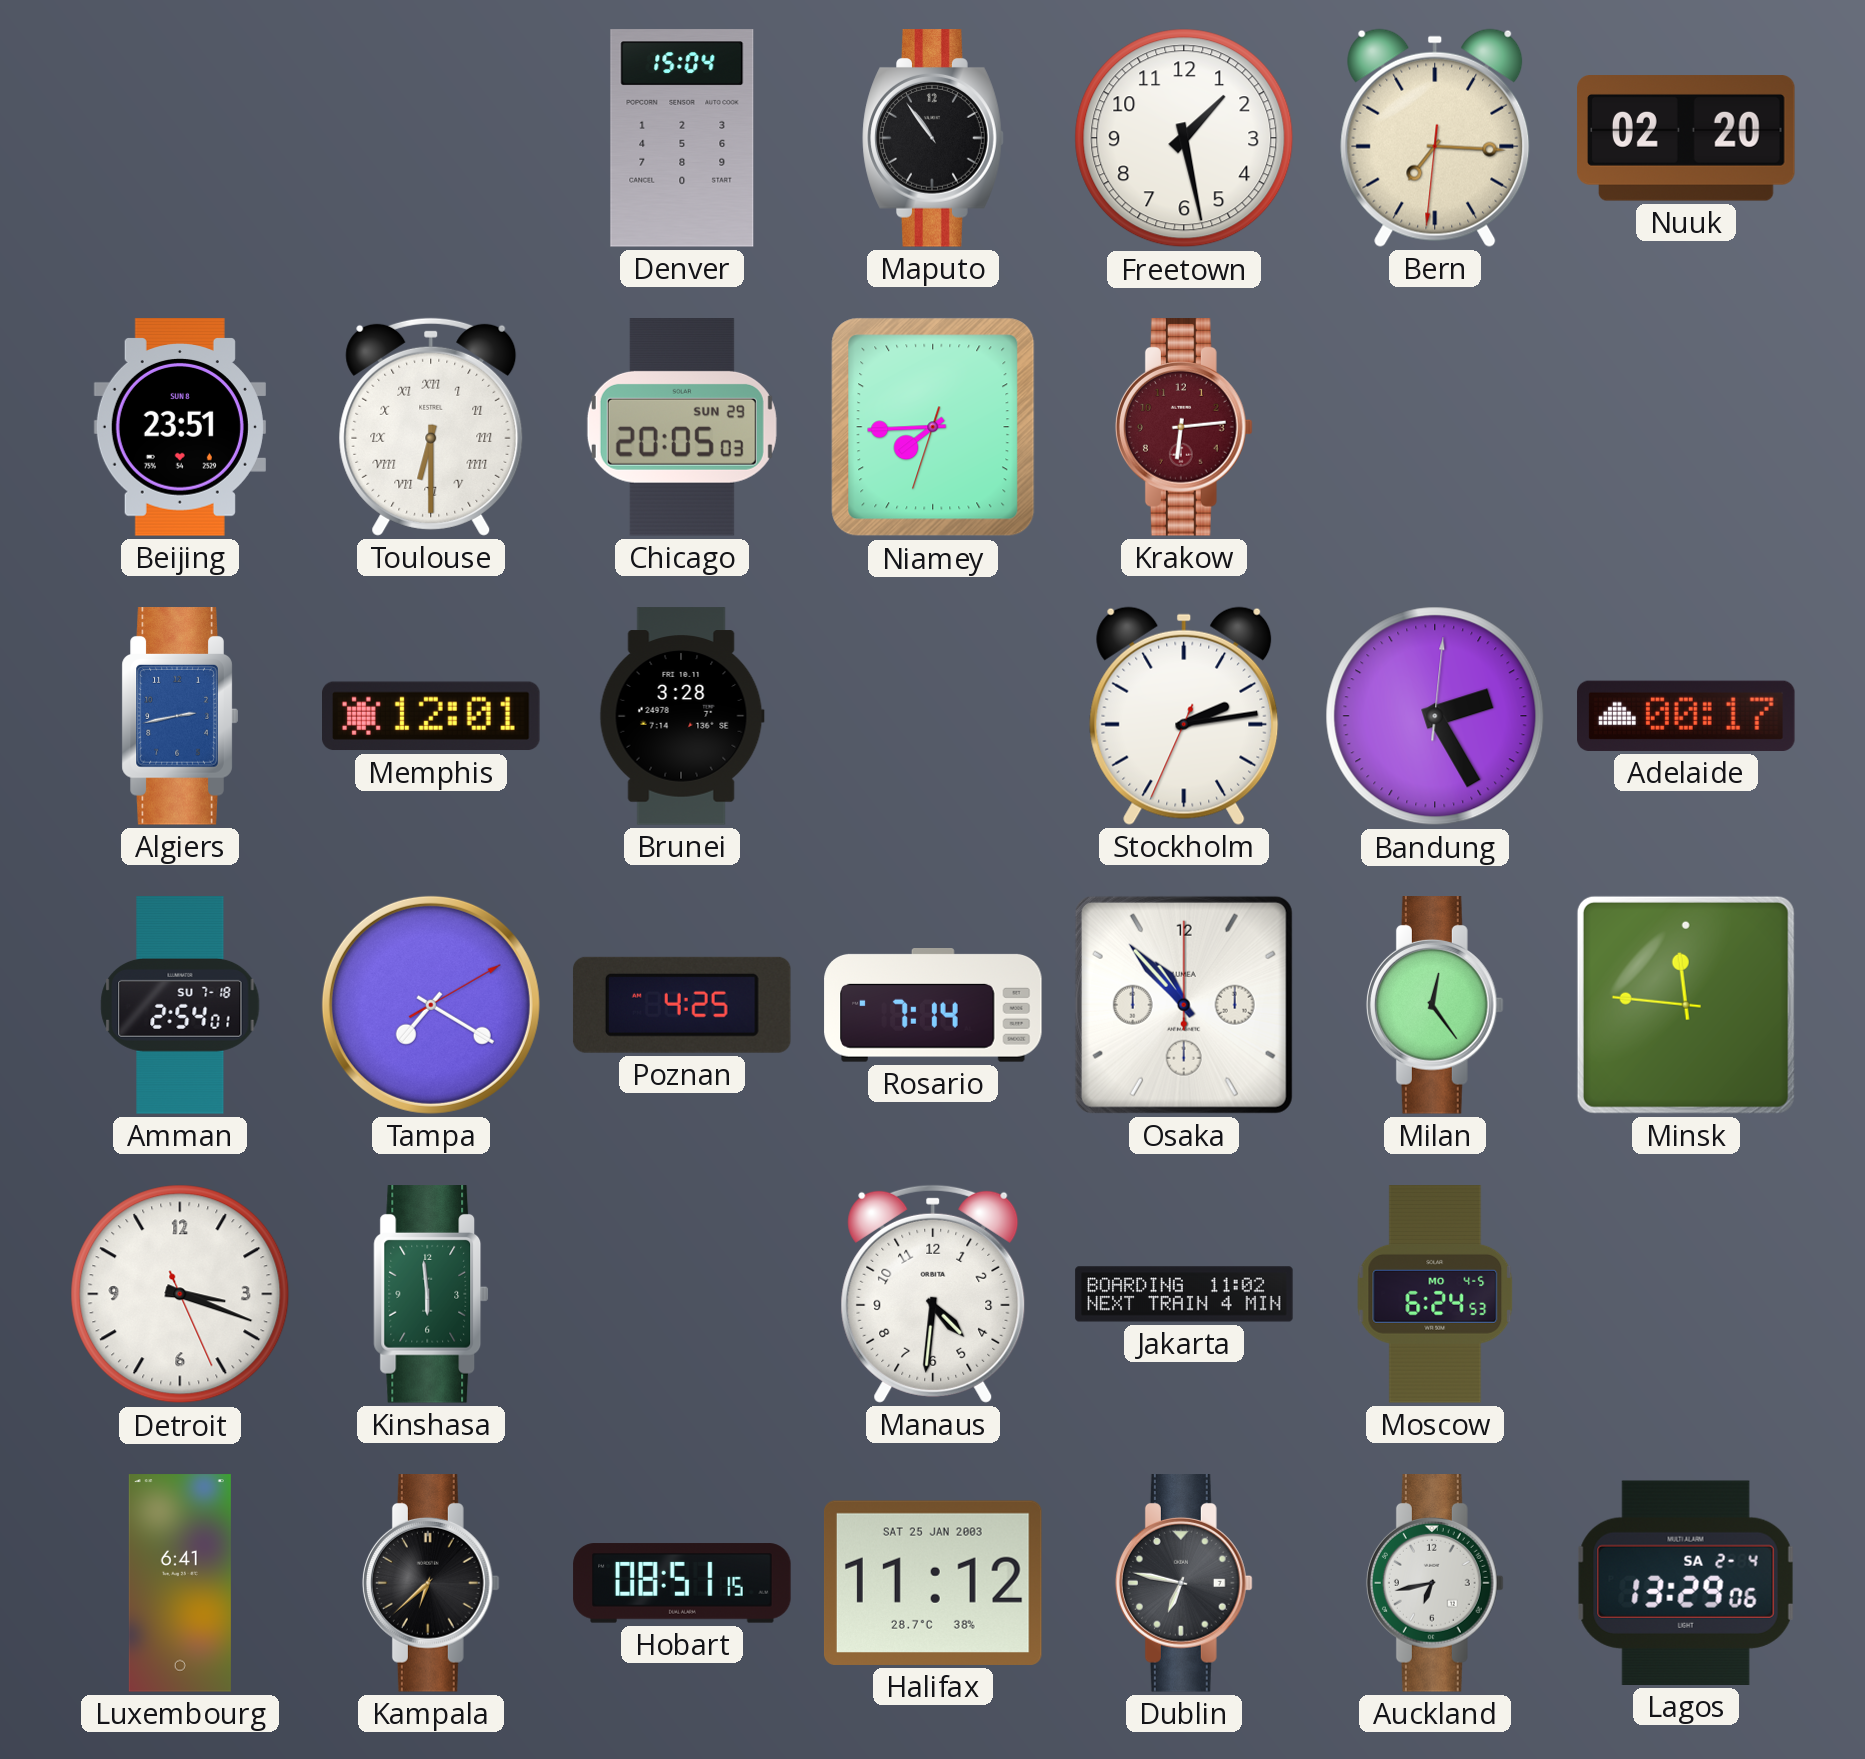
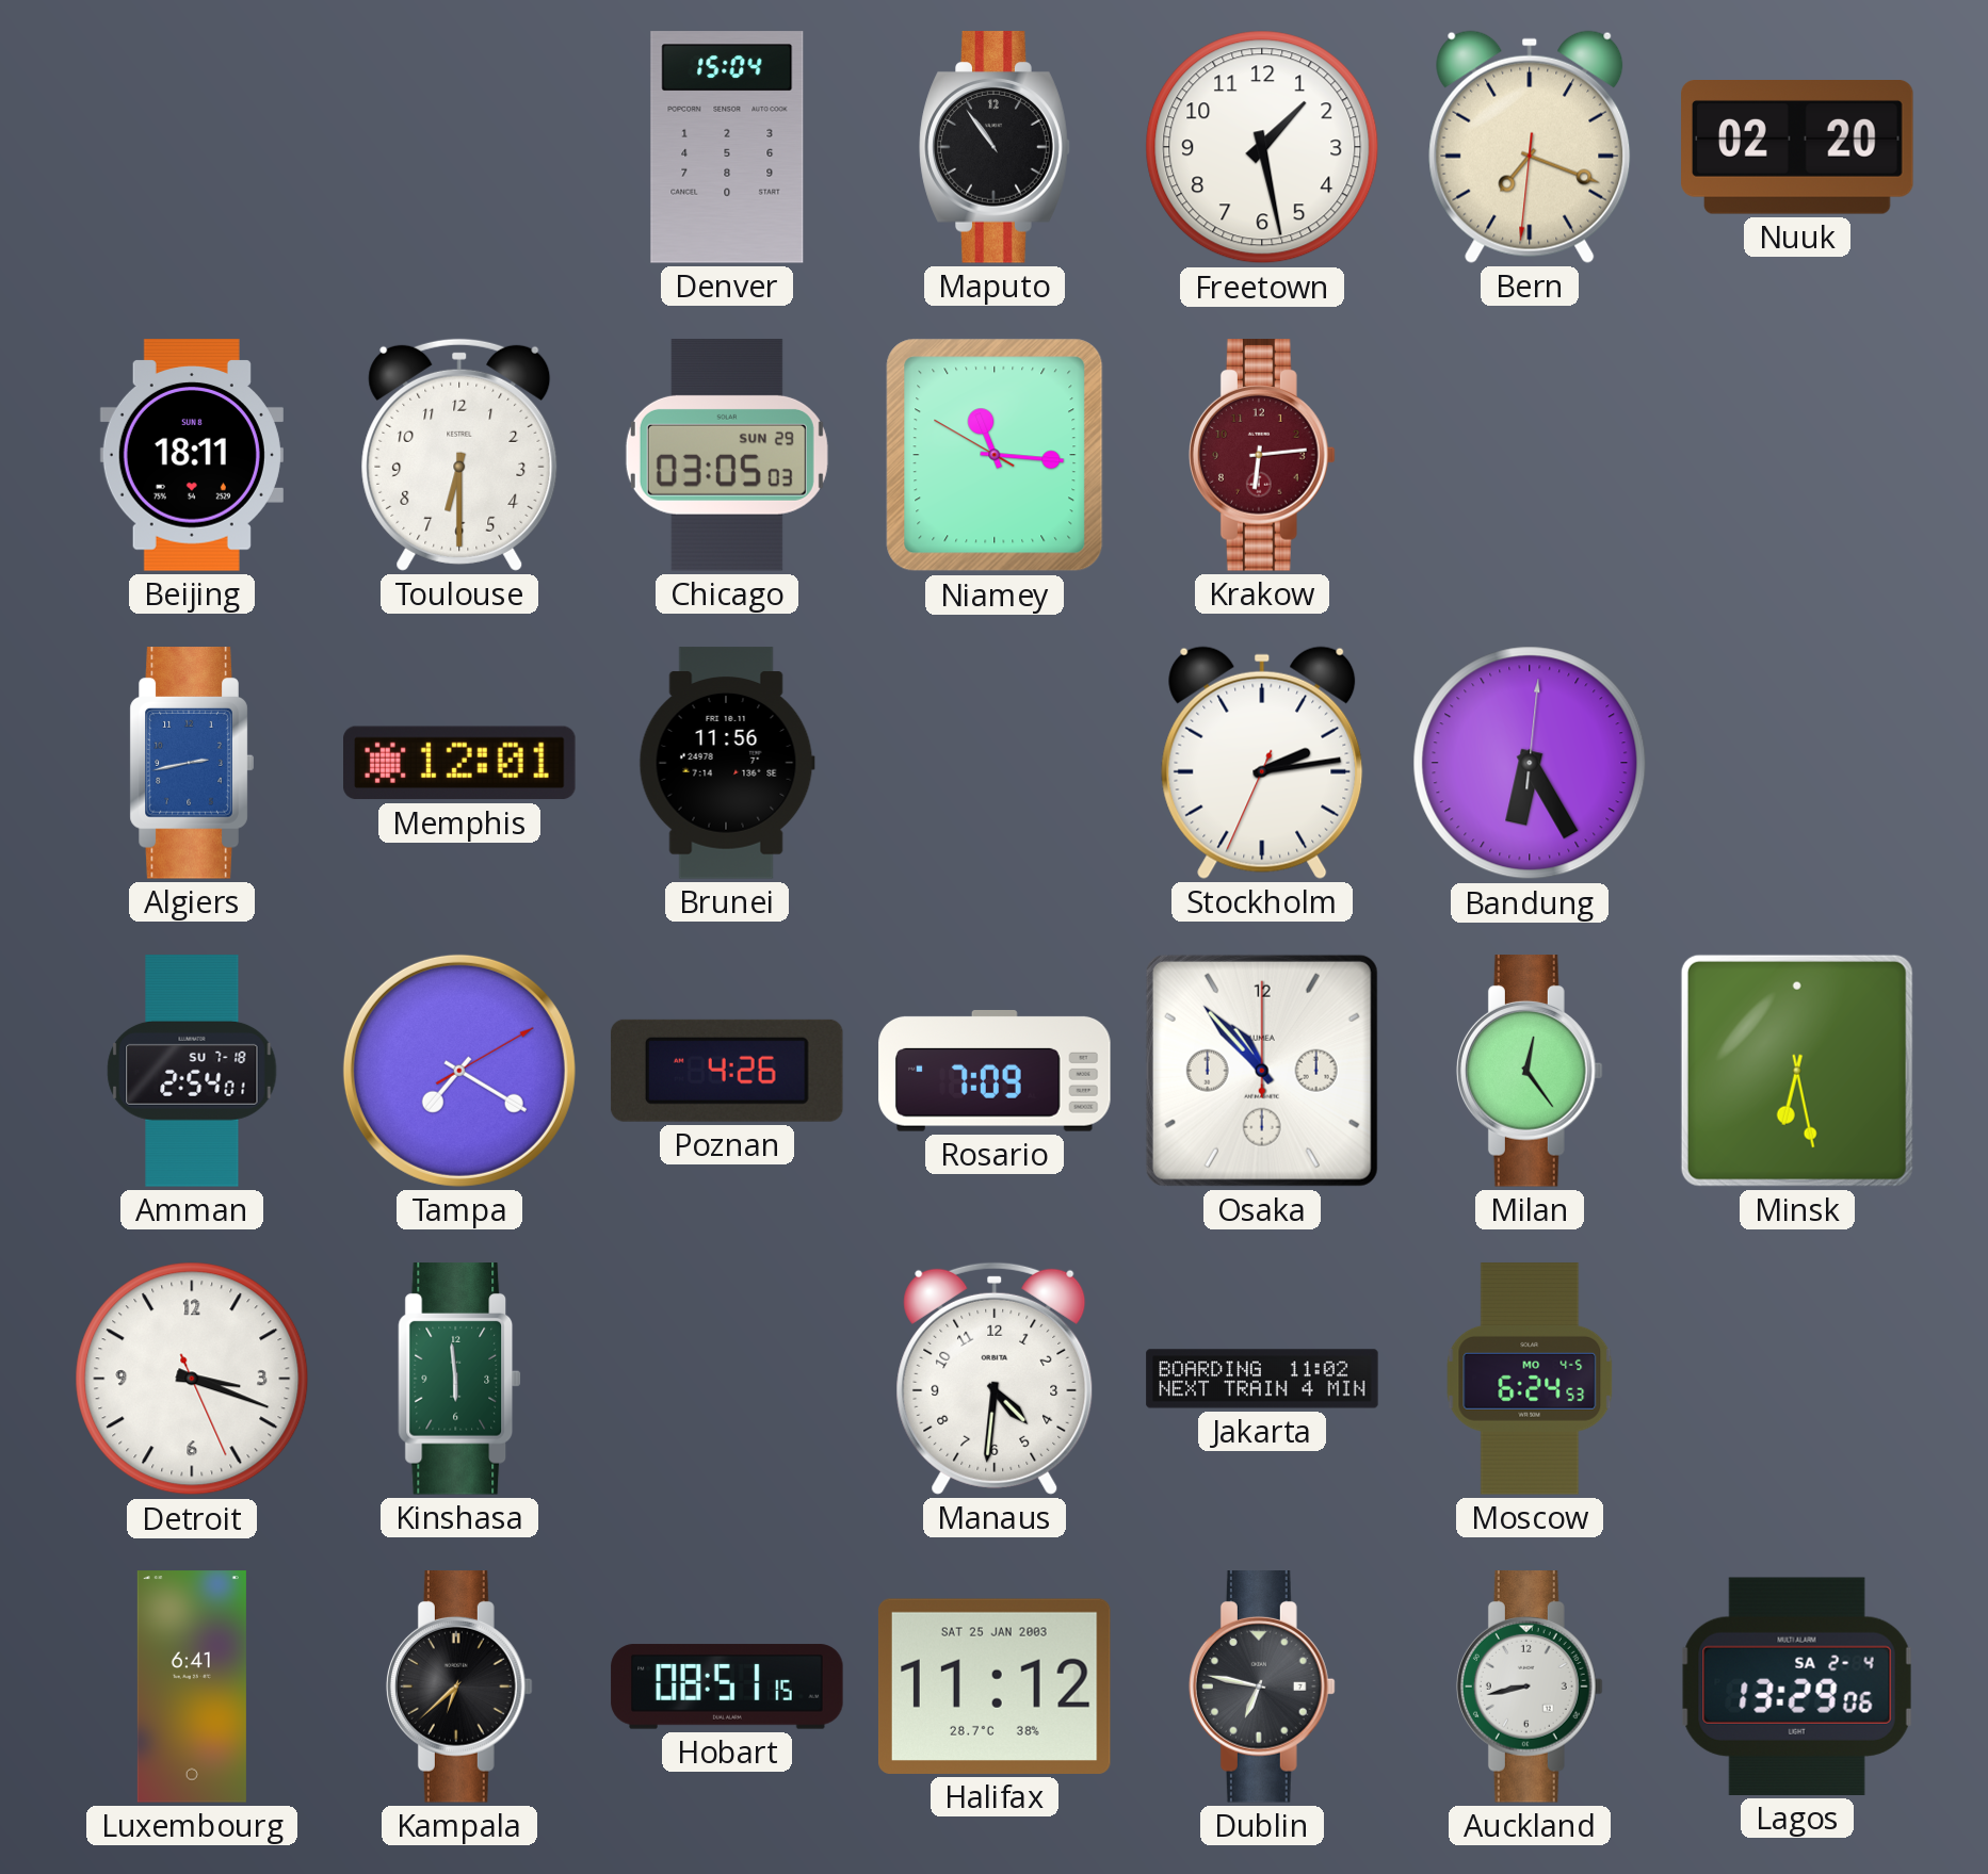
Bern: 7:15 -> 7:18 (1530, 147)
Beijing: 23:51 -> 18:11 (192, 455)
Toulouse numerals: Roman -> Arabic (459, 455)
Chicago: 20:05 -> 03:05 (727, 455)
Niamey: 7:44 -> 11:15 (995, 455)
Brunei: 3:28 -> 11:56 (727, 763)
Bandung: 2:25 -> 6:25 (1530, 763)
Adelaide: 00:17 -> none (1686, 716)
Poznan: 4:25 -> 4:26 (727, 1071)
Rosario: 7:14 -> 7:09 (995, 1072)
Minsk: 11:46 -> 6:28 (1797, 1071)
Auckland: 6:43 -> 8:43 (1530, 1686)
